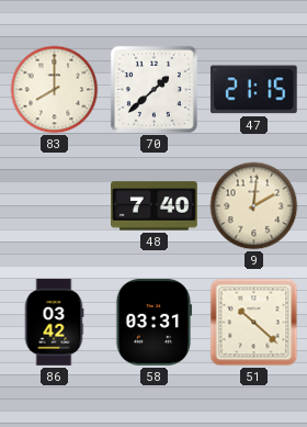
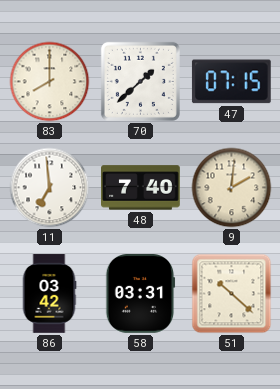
47: 21:15 -> 07:15 (231, 82)
11: none -> 6:59 (50, 188)
